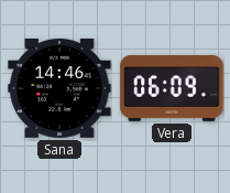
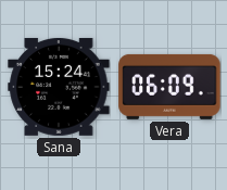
Sana: 14:46 -> 15:24 (59, 87)
